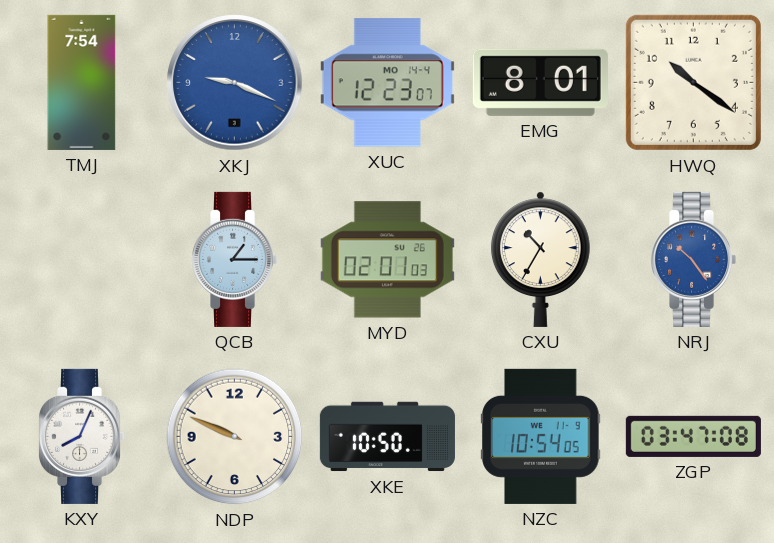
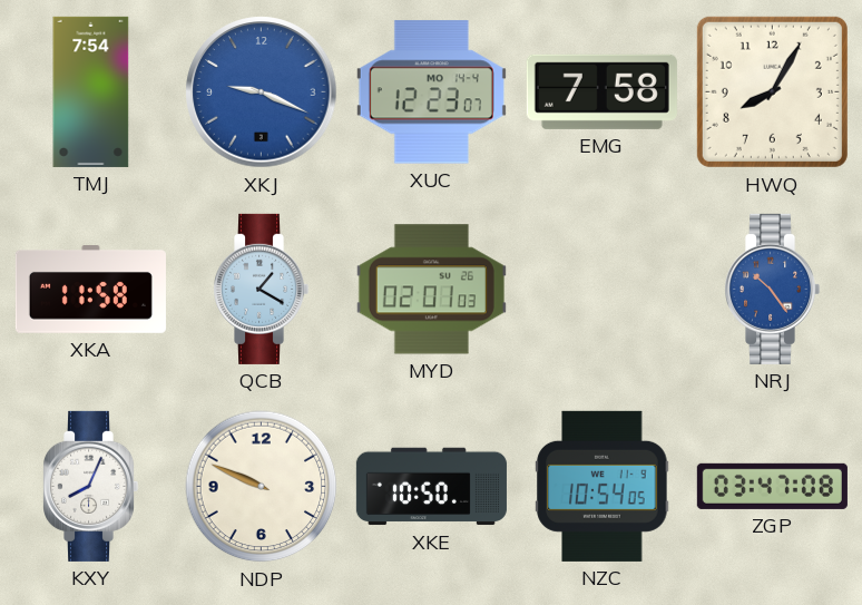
EMG: 8:01 -> 7:58 (601, 91)
HWQ: 10:21 -> 8:05 (772, 91)
XKA: none -> 11:58 (90, 290)
QCB: 1:15 -> 1:20 (262, 289)
CXU: 10:35 -> none (541, 259)
